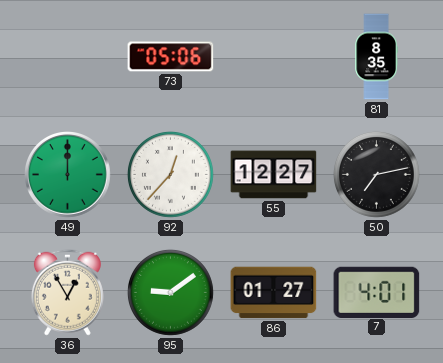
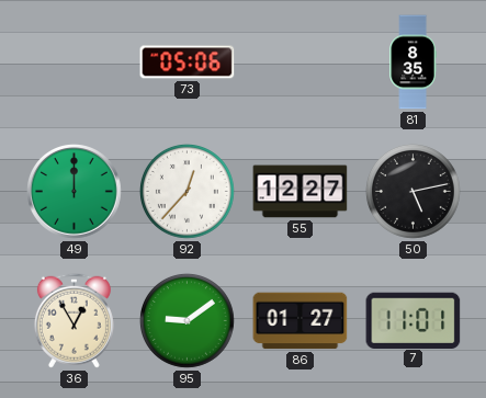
50: 7:13 -> 5:13 (412, 191)
7: 4:01 -> 11:01 (414, 320)
